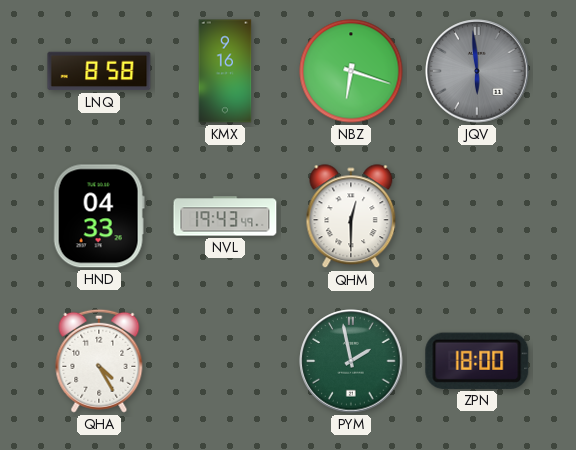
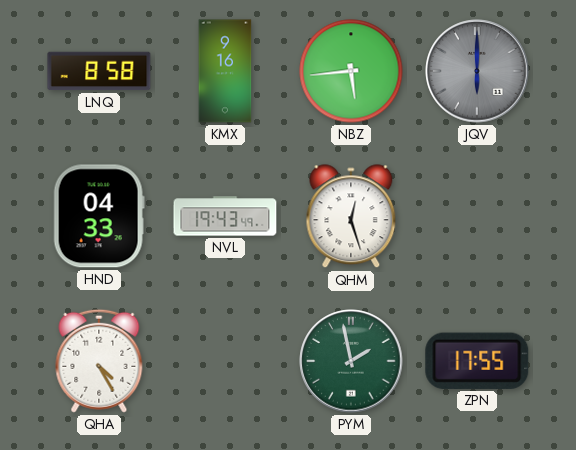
NBZ: 6:18 -> 5:44 (351, 71)
JQV: 5:59 -> 6:00 (477, 71)
QHM: 12:30 -> 12:27 (351, 217)
ZPN: 18:00 -> 17:55 (477, 361)
